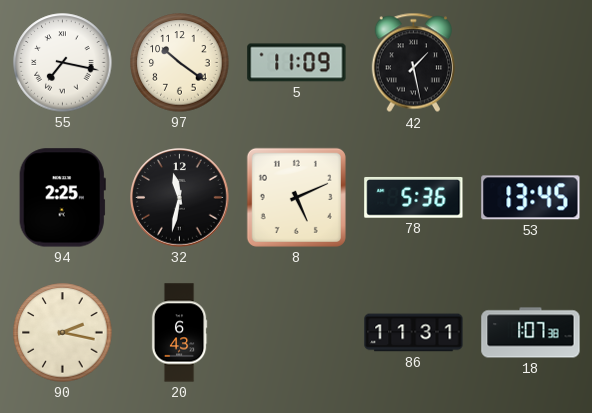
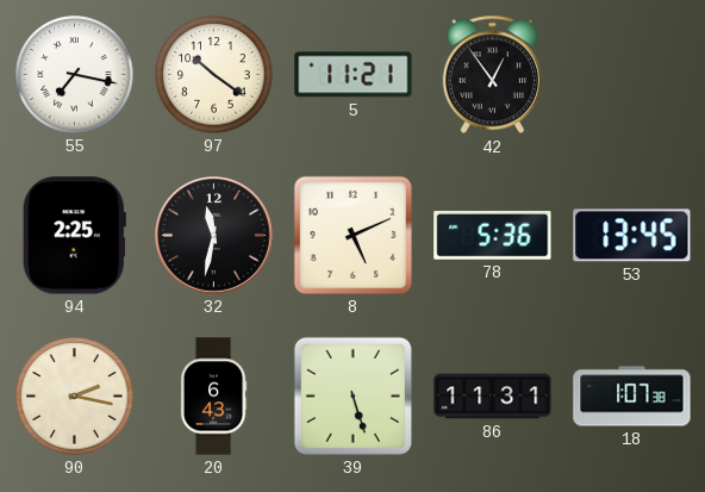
5: 11:09 -> 11:21 (354, 75)
42: 1:28 -> 12:54 (492, 75)
39: none -> 5:27 (352, 396)
